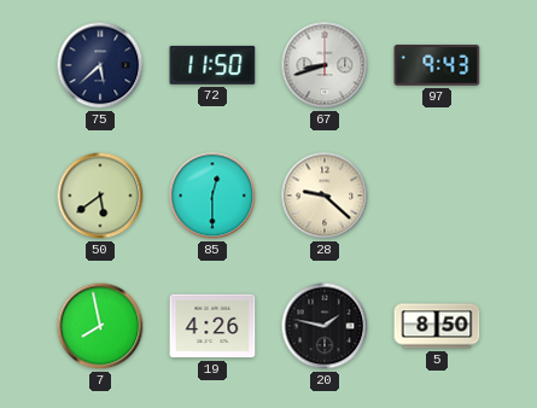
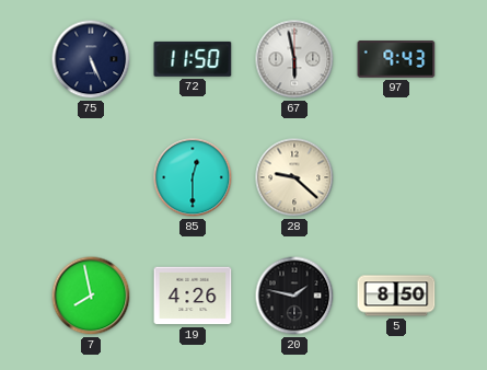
75: 5:38 -> 5:26 (91, 59)
67: 8:42 -> 5:58 (294, 59)
50: 5:39 -> none (100, 196)
